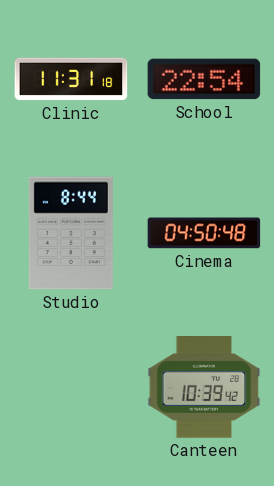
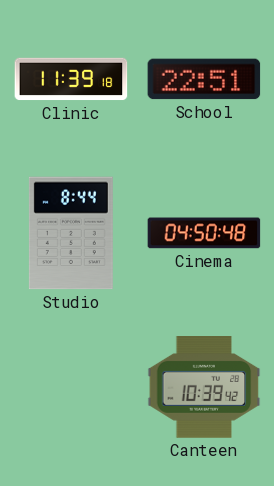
Clinic: 11:31 -> 11:39 (71, 79)
School: 22:54 -> 22:51 (204, 79)
